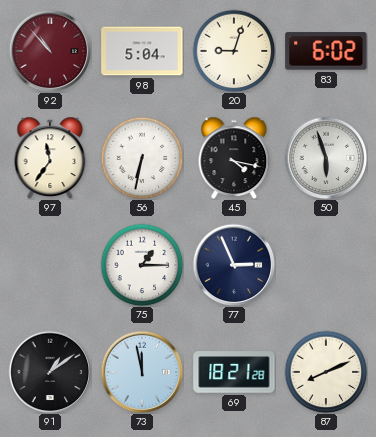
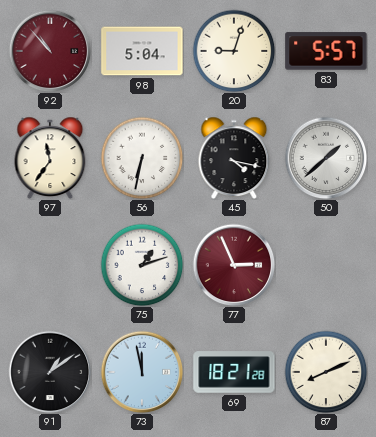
83: 6:02 -> 5:57 (326, 51)
50: 5:57 -> 1:38 (326, 158)
75: 1:15 -> 1:12 (142, 265)
77 dial: navy -> burgundy (234, 265)
